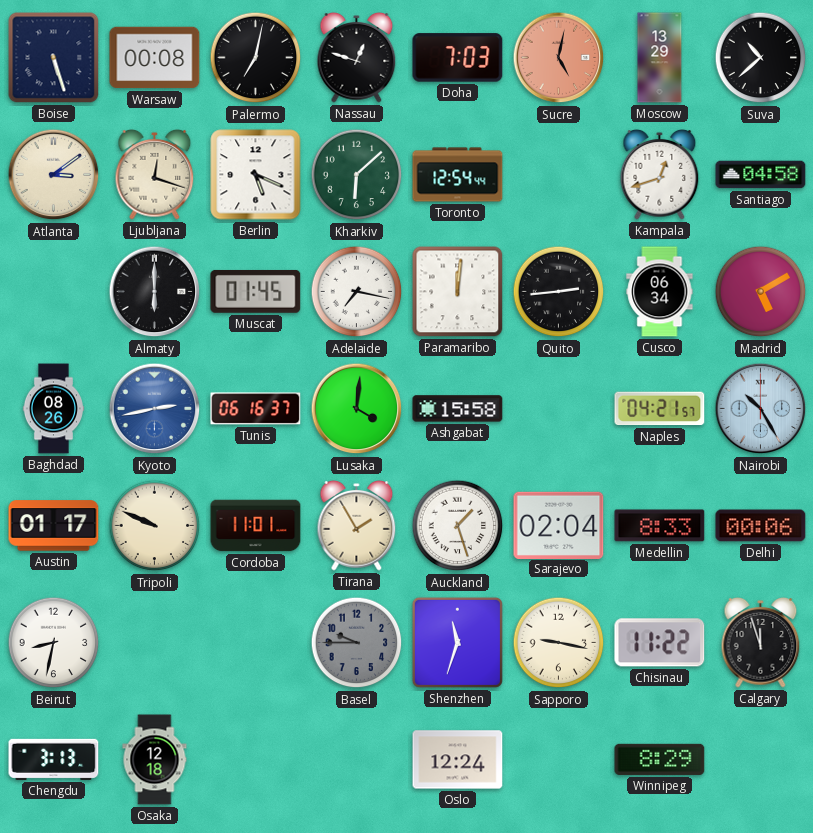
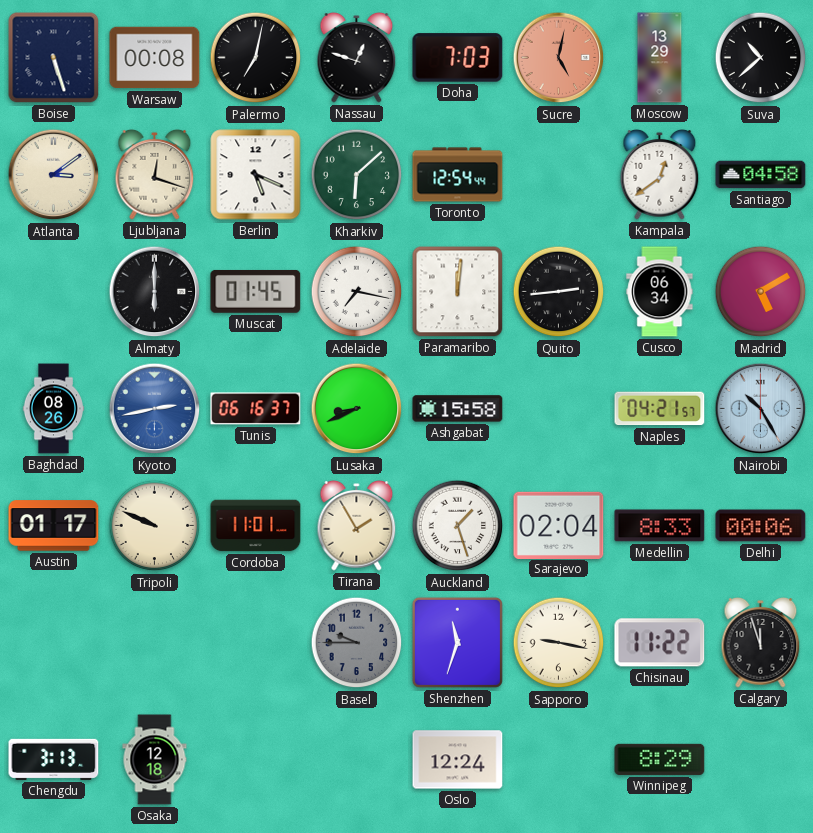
Kampala: 12:42 -> 12:39 (660, 175)
Lusaka: 4:01 -> 8:41 (357, 409)
Beirut: 8:32 -> none (54, 643)
